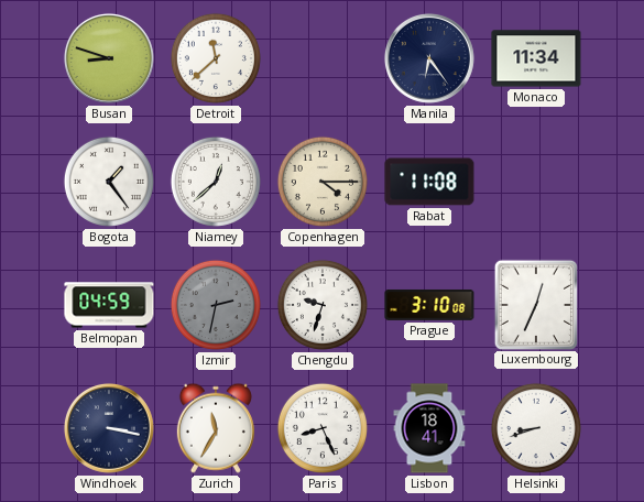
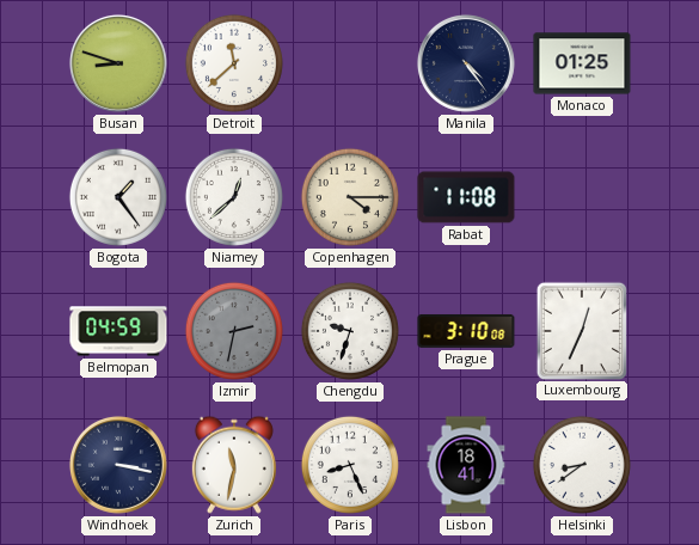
Manila: 6:24 -> 4:24 (466, 63)
Monaco: 11:34 -> 01:25 (582, 63)
Zurich: 11:35 -> 11:32 (234, 465)
Helsinki: 8:42 -> 8:39 (582, 465)
